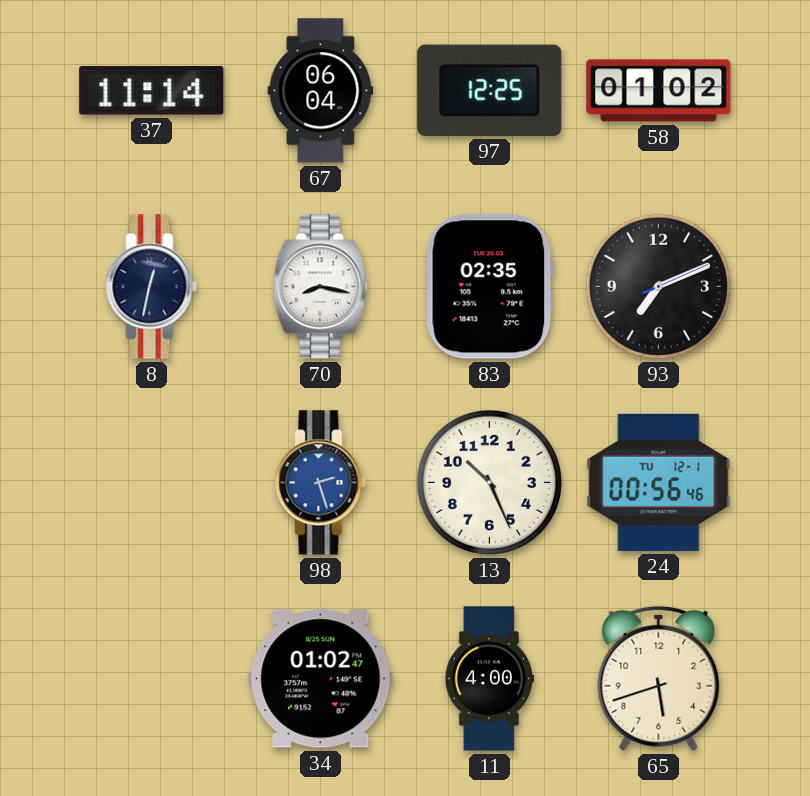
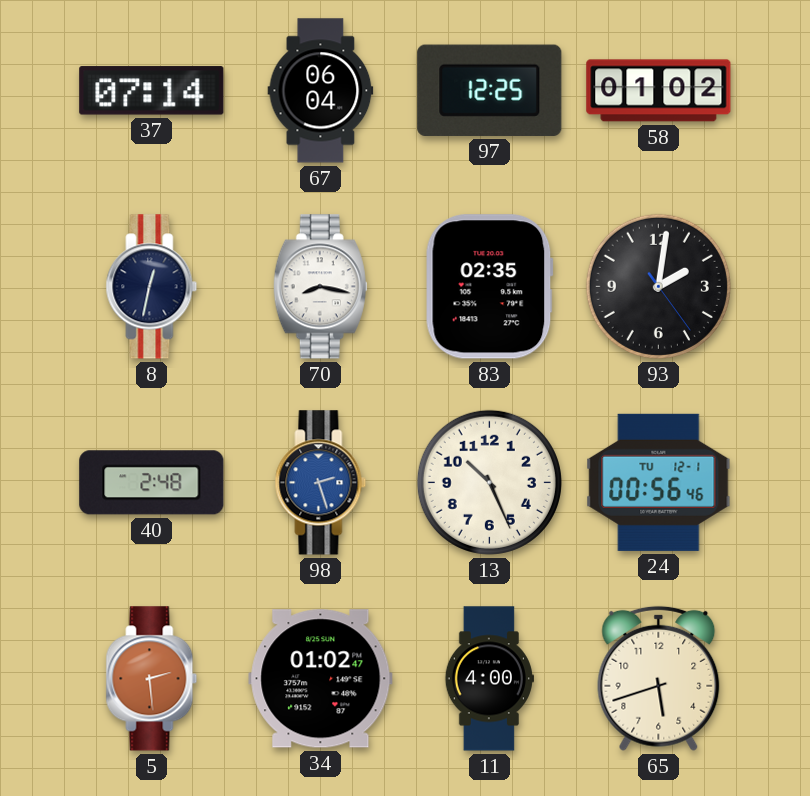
37: 11:14 -> 07:14 (152, 91)
93: 7:11 -> 2:01 (658, 286)
40: none -> 2:48 (152, 483)
5: none -> 2:29 (152, 679)
